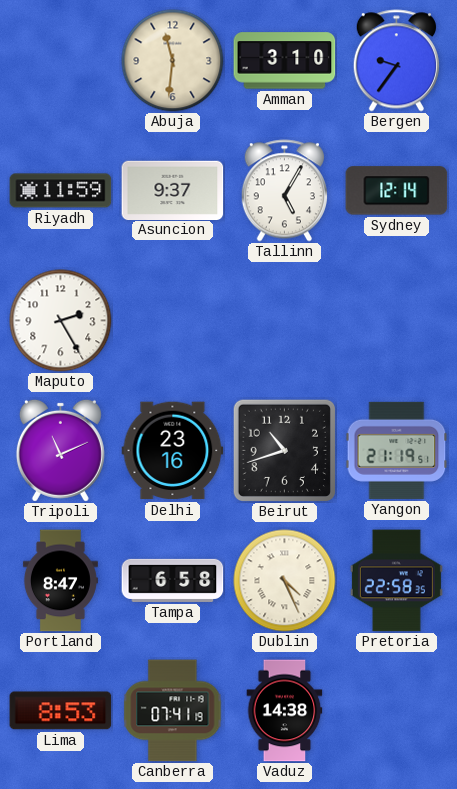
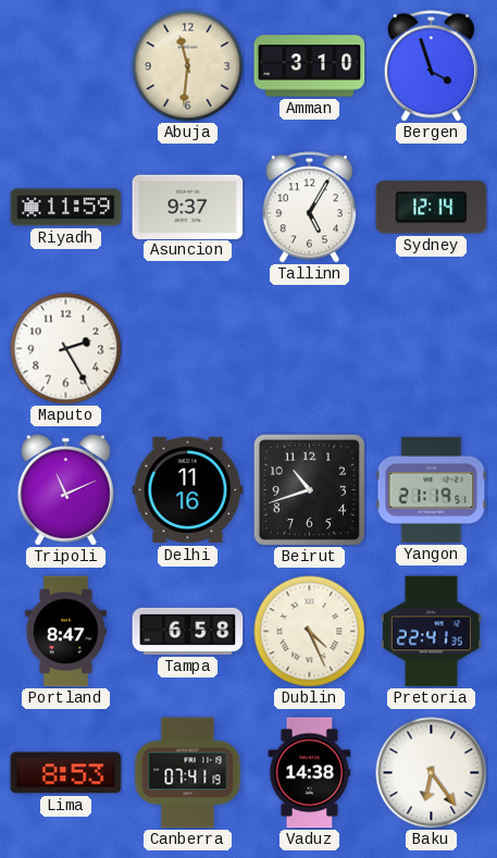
Bergen: 9:36 -> 3:57 (431, 66)
Delhi: 23:16 -> 11:16 (188, 490)
Pretoria: 22:58 -> 22:41 (431, 632)
Baku: none -> 6:24 (432, 773)
